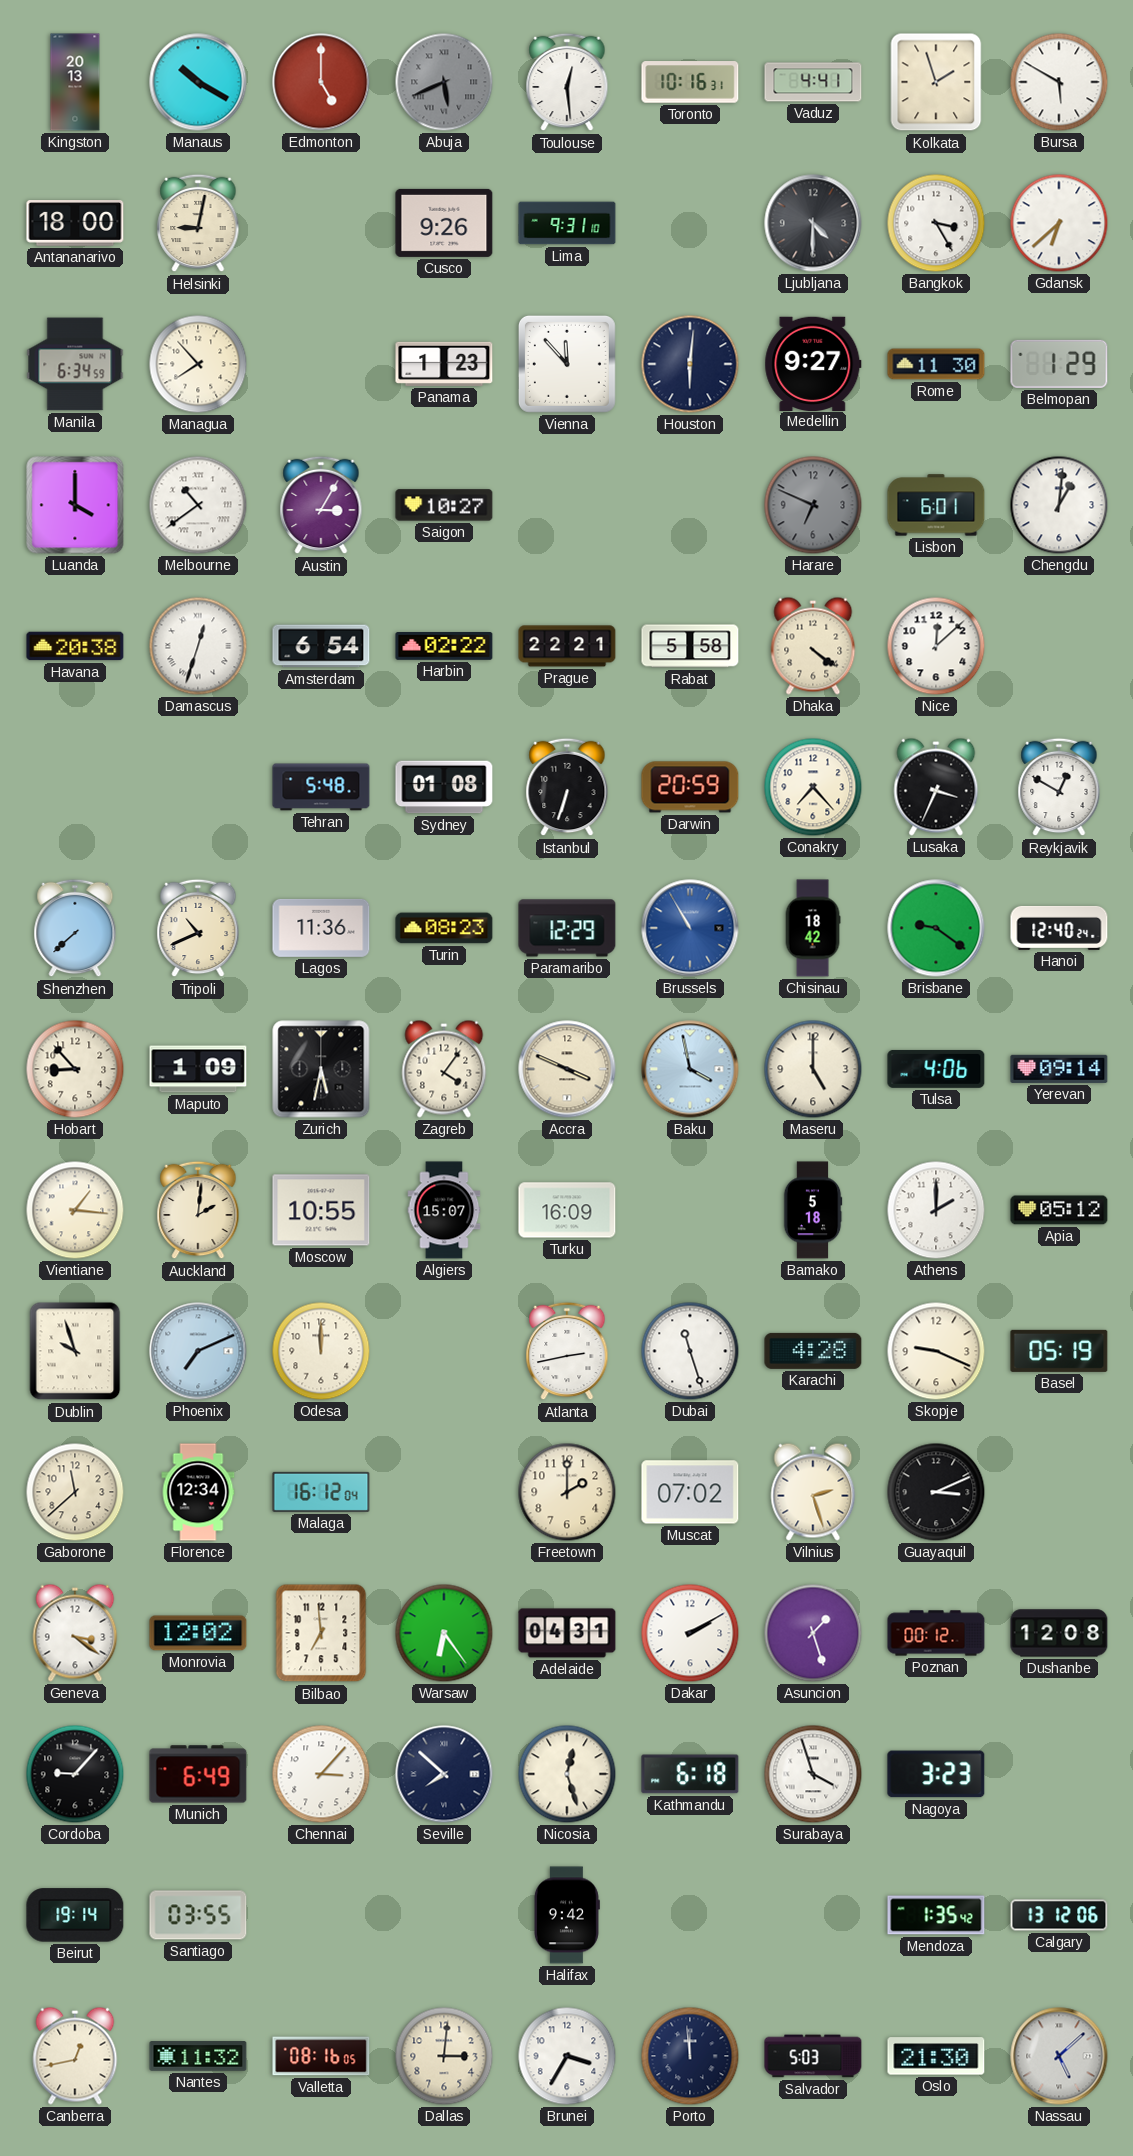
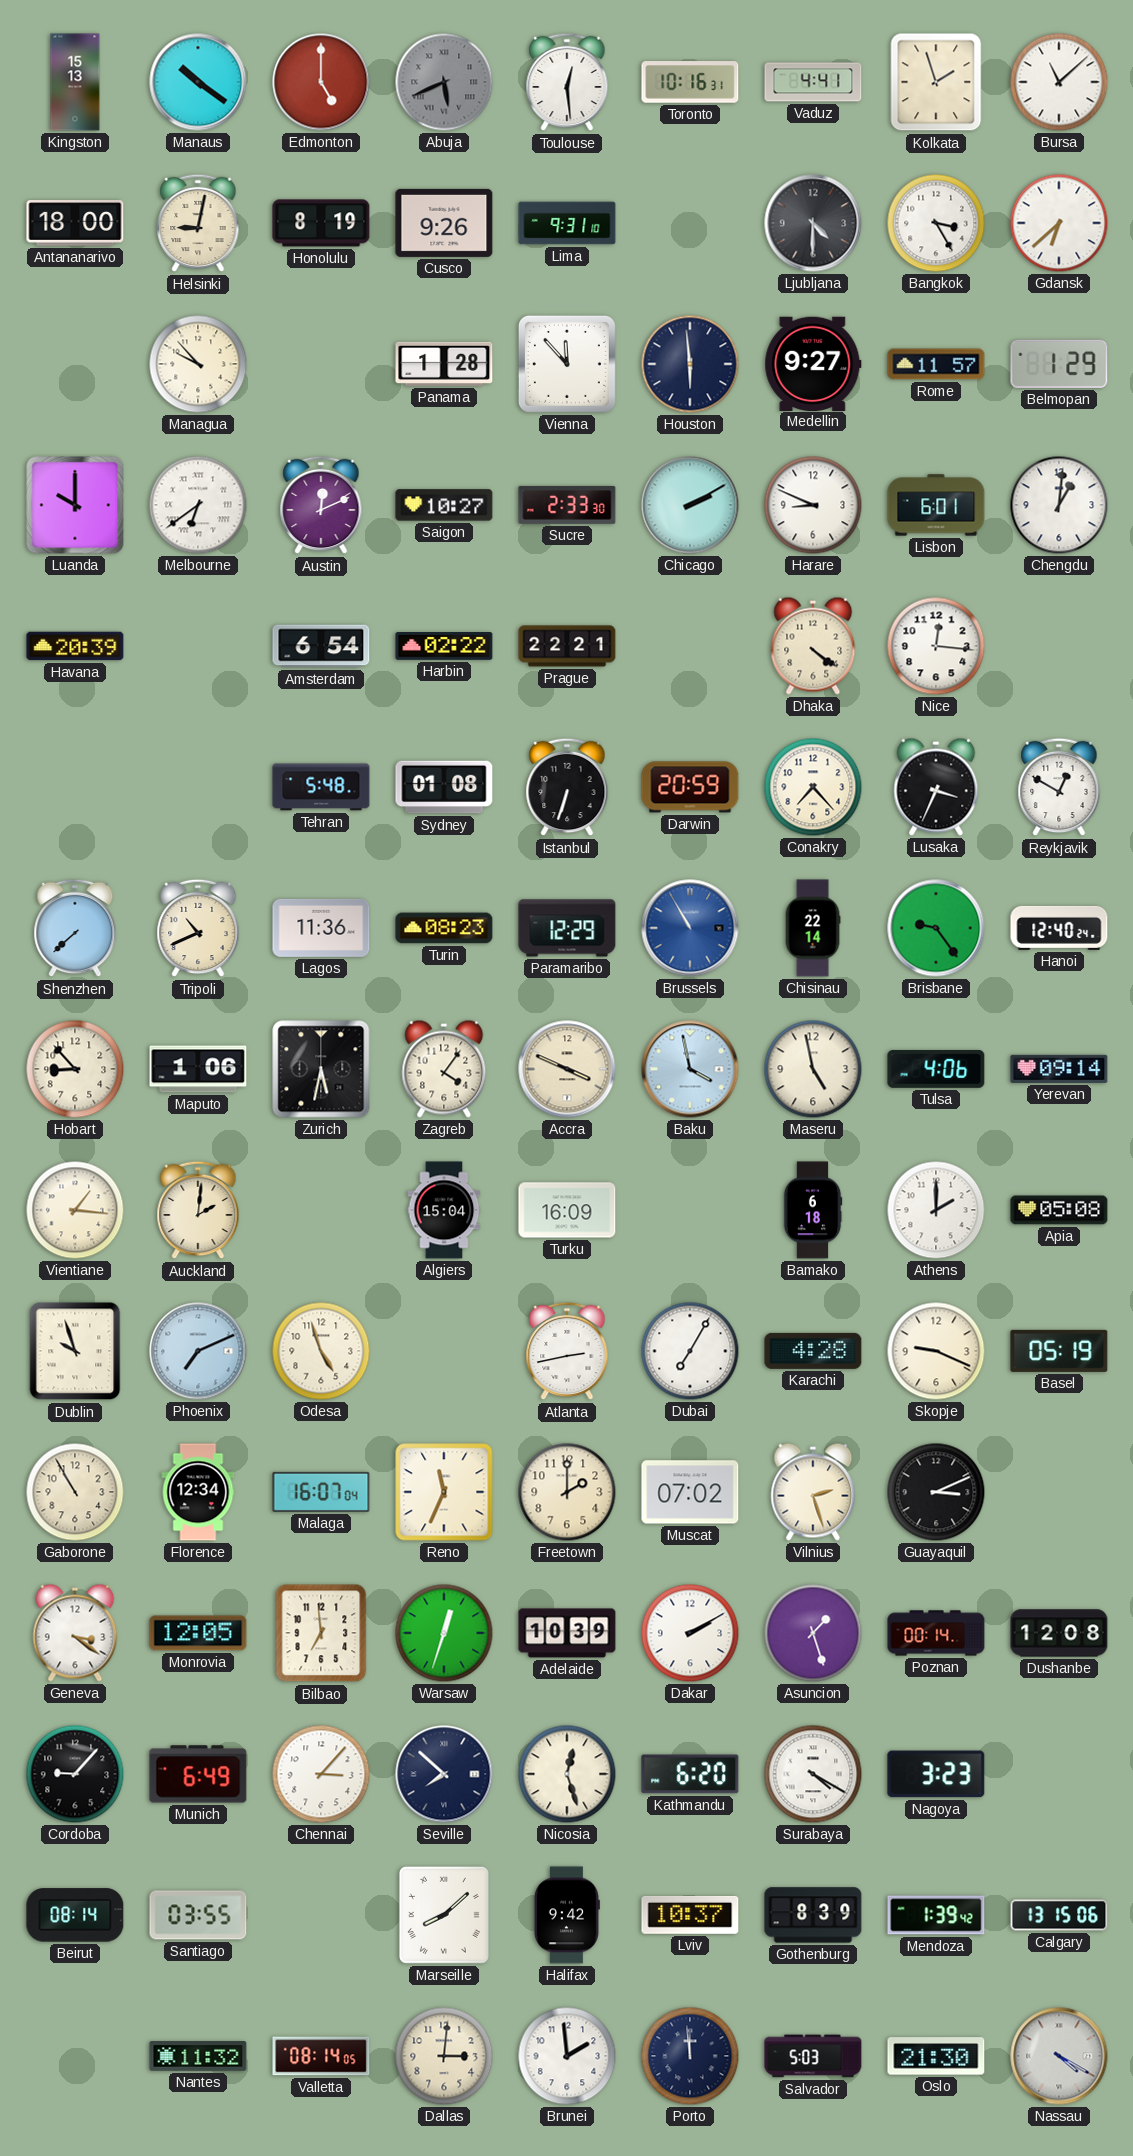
Kingston: 20:13 -> 15:13 (75, 82)
Manaus: 10:20 -> 10:21 (198, 82)
Bursa: 5:50 -> 11:08 (1059, 82)
Honolulu: none -> 8:19 (321, 223)
Manila: 6:34 -> none (75, 364)
Managua: 7:53 -> 9:53 (198, 364)
Panama: 1:23 -> 1:28 (444, 364)
Houston: 6:01 -> 5:59 (690, 364)
Rome: 11:30 -> 11:57 (936, 364)
Luanda: 4:00 -> 10:00 (75, 505)
Melbourne: 10:39 -> 6:39 (198, 505)
Austin: 3:05 -> 12:11 (321, 505)
Sucre: none -> 2:33 (567, 505)
Chicago: none -> 2:10 (690, 505)
Harare: 6:49 -> 8:49 (813, 505)
Harare dial: grey -> white (813, 505)
Havana: 20:38 -> 20:39 (75, 646)
Damascus: 12:33 -> none (198, 646)
Rabat: 5:58 -> none (690, 646)
Nice: 12:08 -> 12:16 (936, 646)
Chisinau: 18:42 -> 22:14 (813, 928)
Brisbane: 9:21 -> 9:24 (936, 928)
Maputo: 1:09 -> 1:06 (198, 1069)
Maseru: 5:00 -> 4:58 (813, 1069)
Moscow: 10:55 -> none (321, 1210)
Algiers: 15:07 -> 15:04 (444, 1210)
Bamako: 5:18 -> 6:18 (813, 1210)
Apia: 05:12 -> 05:08 (1059, 1210)
Odesa: 12:00 -> 4:57 (321, 1351)
Dubai: 11:27 -> 7:05 (690, 1351)
Gaborone: 11:38 -> 10:55 (75, 1492)
Malaga: 16:12 -> 16:07 (321, 1492)
Reno: none -> 11:34 (444, 1492)
Monrovia: 12:02 -> 12:05 (198, 1633)
Warsaw: 6:24 -> 12:33 (444, 1633)
Adelaide: 04:31 -> 10:39 (567, 1633)
Poznan: 00:12 -> 00:14 (936, 1633)
Kathmandu: 6:18 -> 6:20 (690, 1774)
Surabaya: 3:57 -> 4:20 (813, 1774)
Beirut: 19:14 -> 08:14 (75, 1915)
Marseille: none -> 8:08 (444, 1915)
Lviv: none -> 10:37 (690, 1915)
Gothenburg: none -> 8:39 (813, 1915)
Mendoza: 1:35 -> 1:39 (936, 1915)
Calgary: 13:12 -> 13:15 (1059, 1915)
Canberra: 12:43 -> none (75, 2056)
Valletta: 08:16 -> 08:14 (321, 2056)
Brunei: 3:35 -> 1:59 (567, 2056)
Nassau: 5:08 -> 4:20 (1059, 2056)
